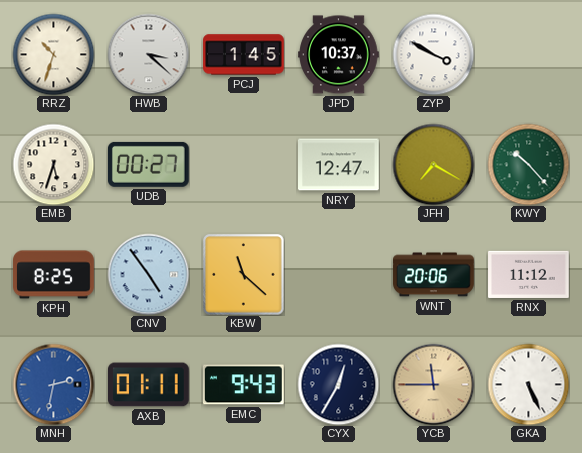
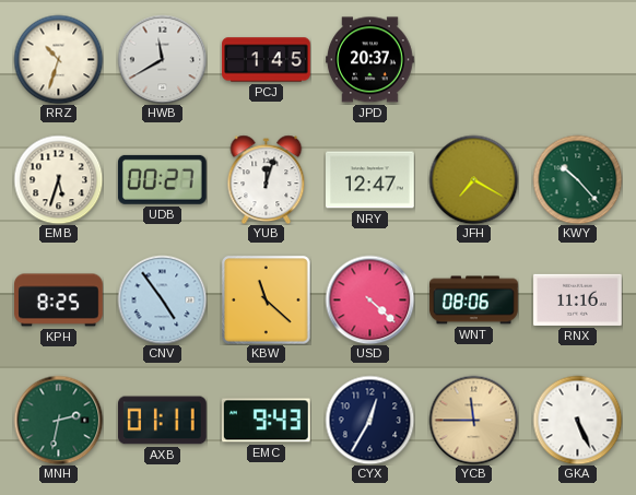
HWB: 3:22 -> 11:40 (162, 59)
JPD: 10:37 -> 20:37 (370, 60)
ZYP: 3:50 -> none (433, 54)
YUB: none -> 12:03 (267, 179)
USD: none -> 4:22 (369, 299)
WNT: 20:06 -> 08:06 (474, 300)
RNX: 11:12 -> 11:16 (578, 299)
MNH dial: blue -> green (58, 420)
